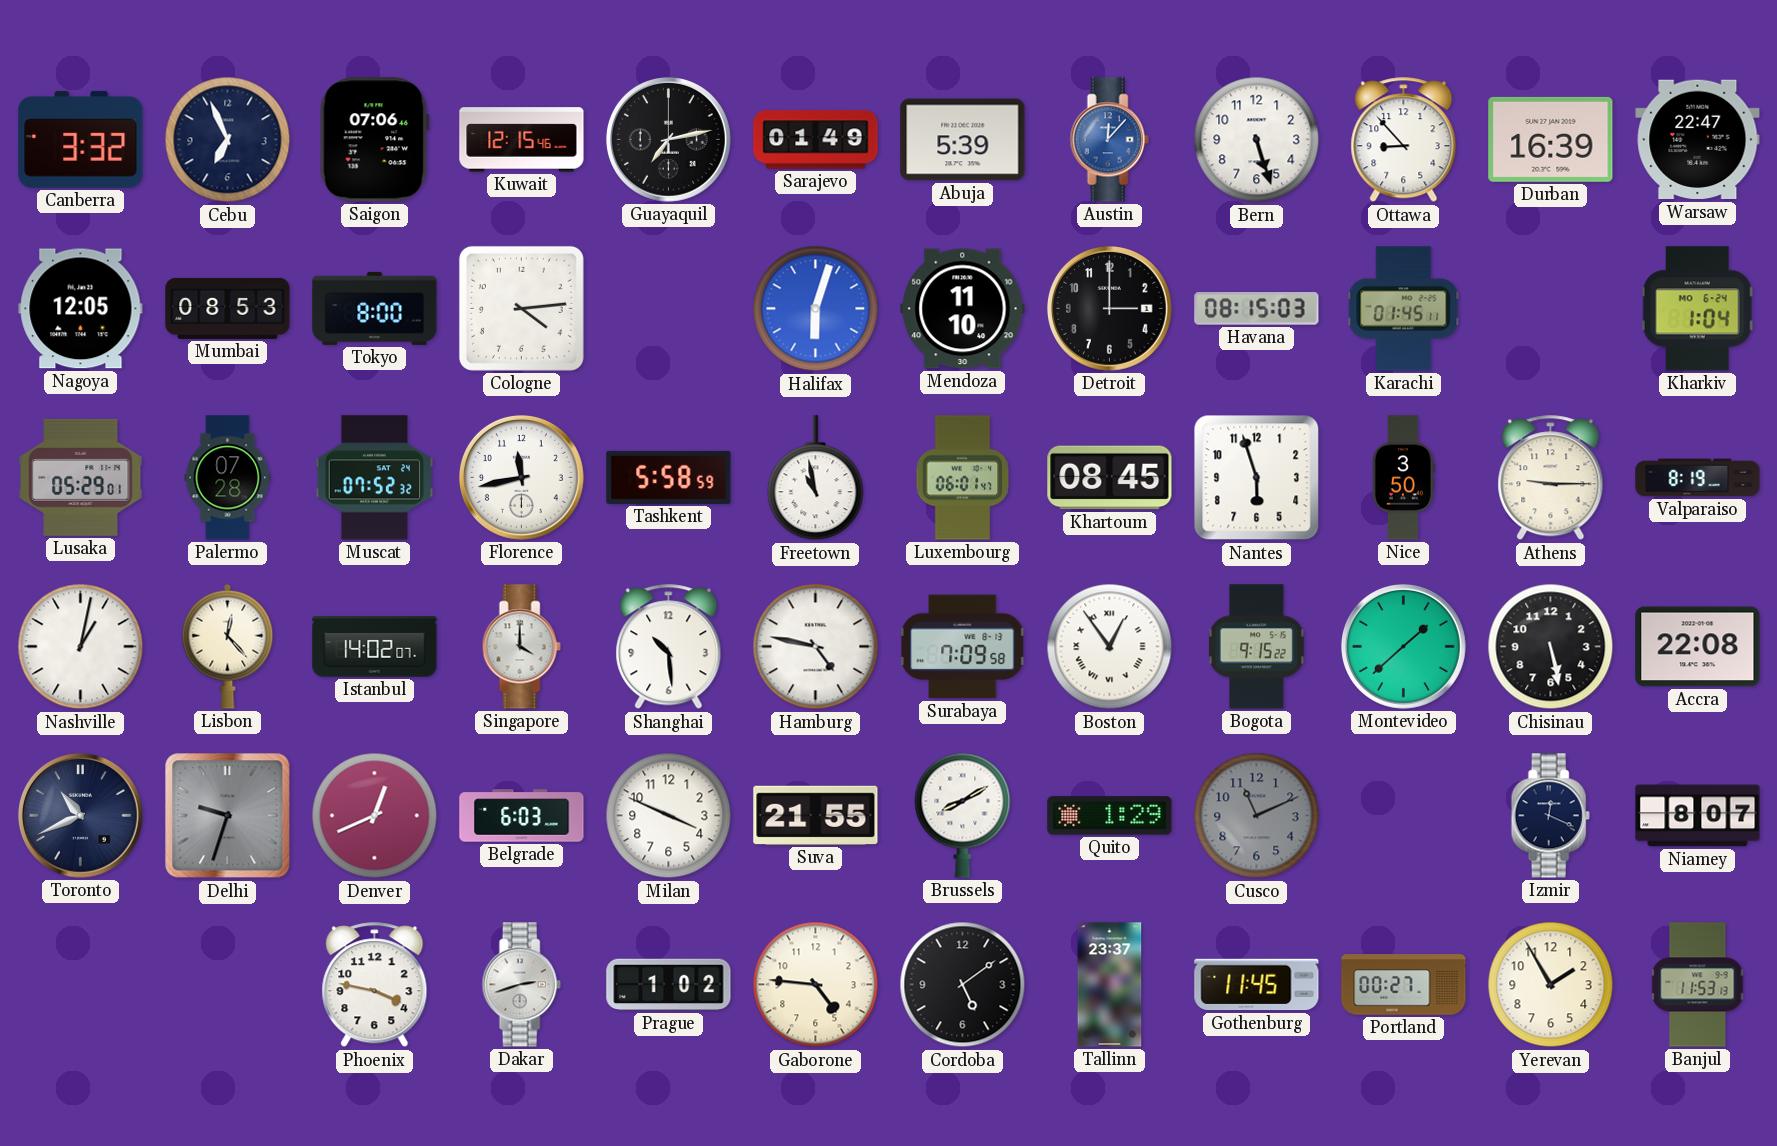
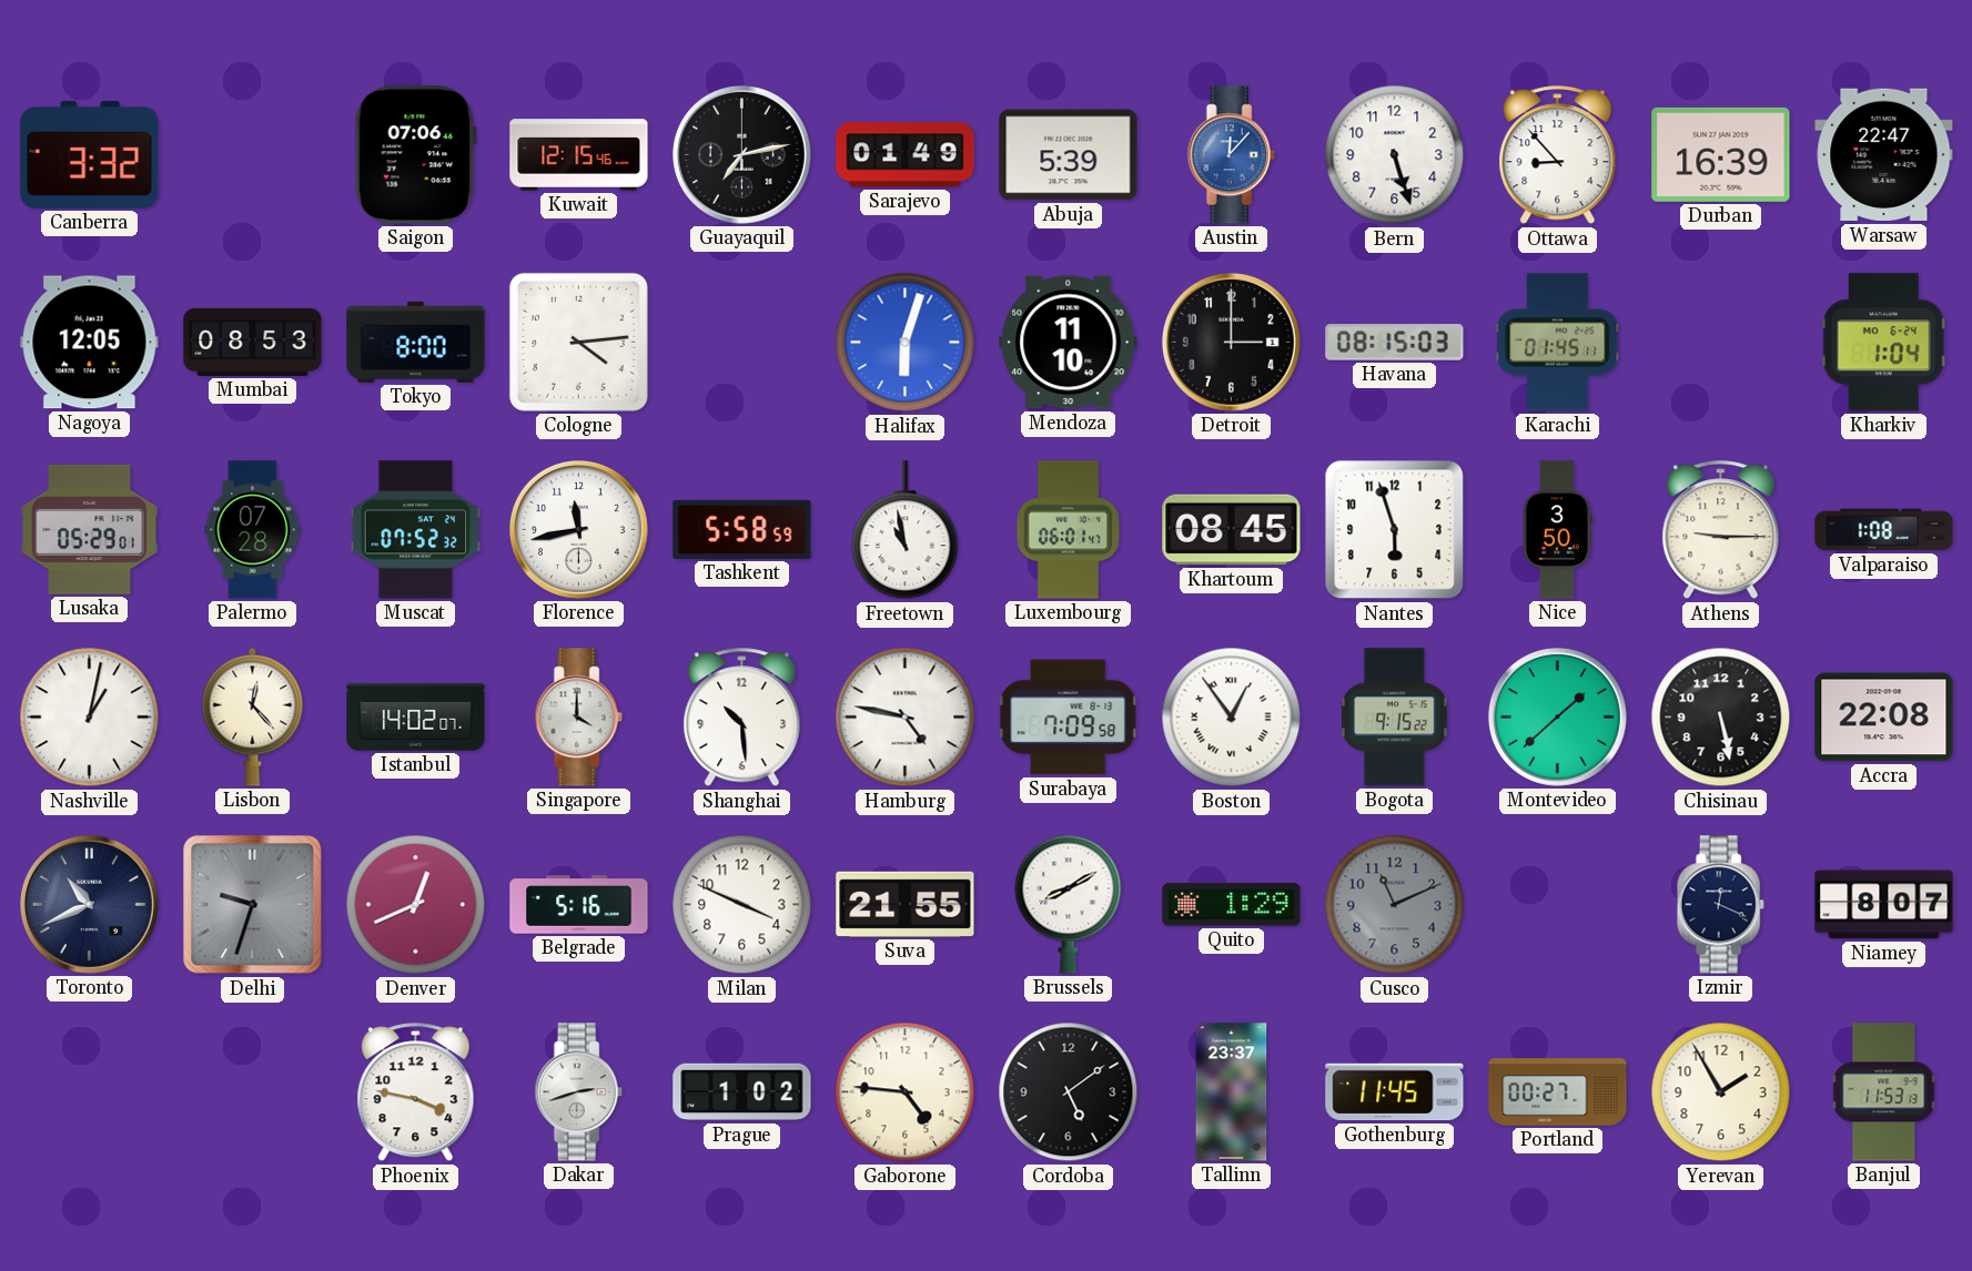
Cebu: 6:56 -> none (228, 140)
Valparaiso: 8:19 -> 1:08 (1884, 530)
Belgrade: 6:03 -> 5:16 (579, 905)
